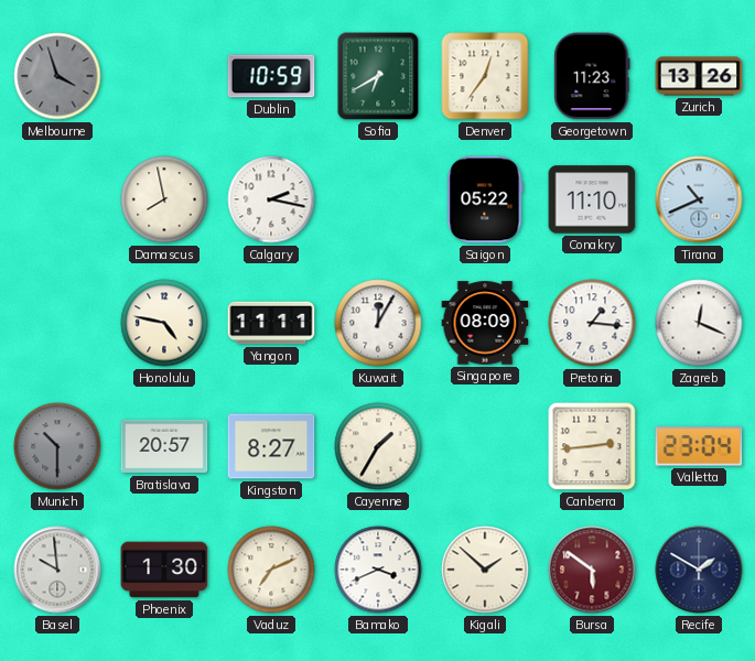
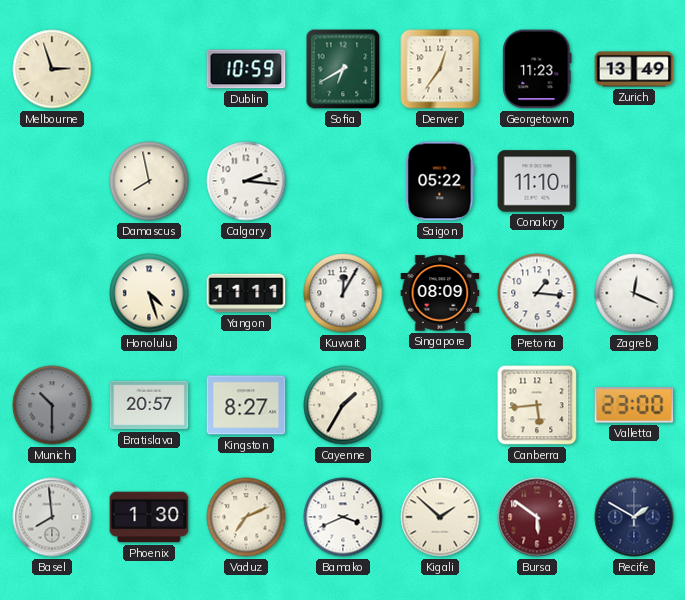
Melbourne: 3:57 -> 2:57 (52, 69)
Melbourne dial: grey -> cream (52, 69)
Zurich: 13:26 -> 13:49 (634, 69)
Calgary: 2:17 -> 2:16 (246, 181)
Tirana: 10:41 -> none (699, 199)
Honolulu: 4:47 -> 4:27 (149, 293)
Canberra: 2:44 -> 5:44 (537, 405)
Valletta: 23:04 -> 23:00 (634, 405)
Basel: 9:59 -> 7:59 (52, 517)
